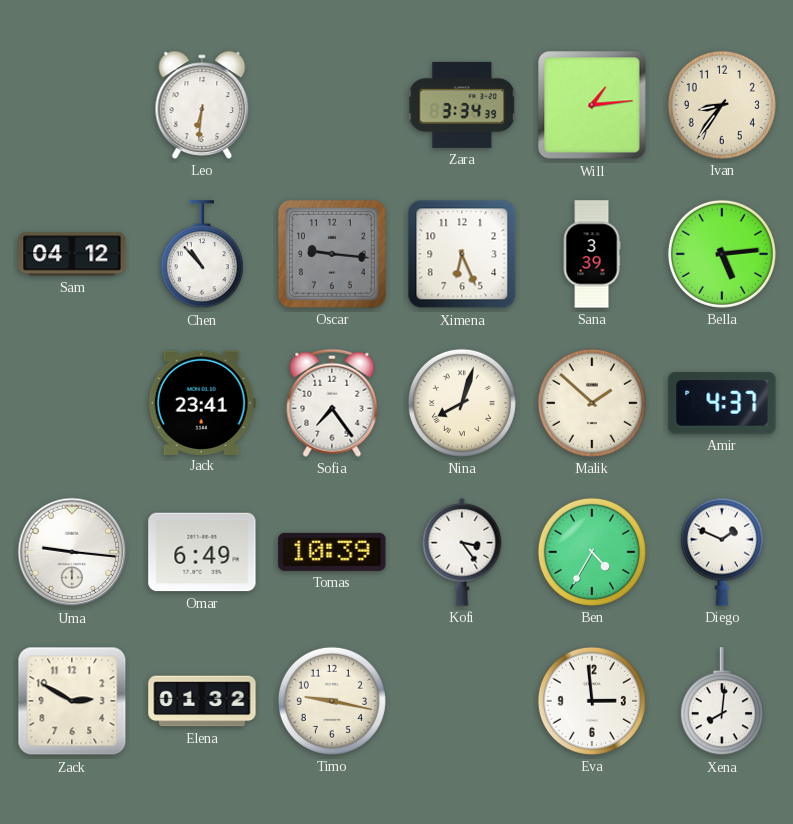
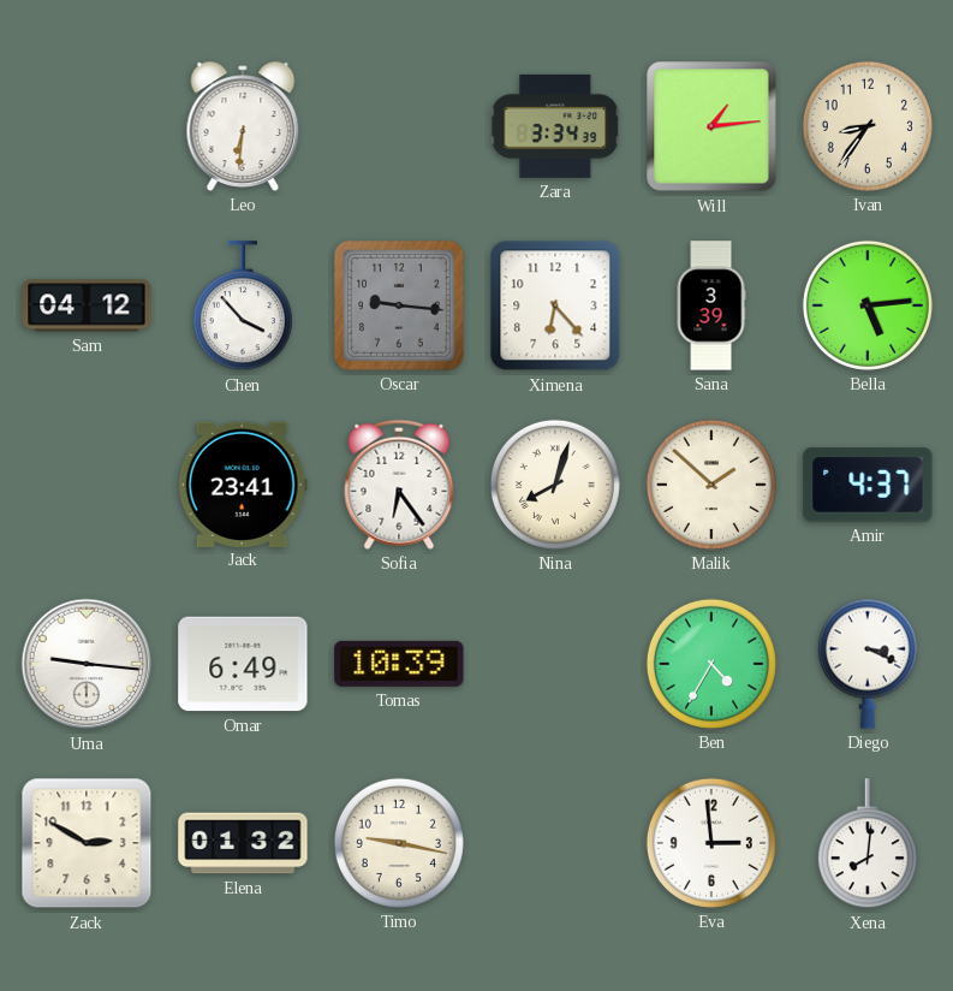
Chen: 10:53 -> 3:53 (243, 307)
Ximena: 6:26 -> 6:23 (555, 305)
Sofia: 7:24 -> 6:24 (399, 485)
Kofi: 3:24 -> none (462, 552)
Diego: 1:49 -> 3:19 (868, 664)
